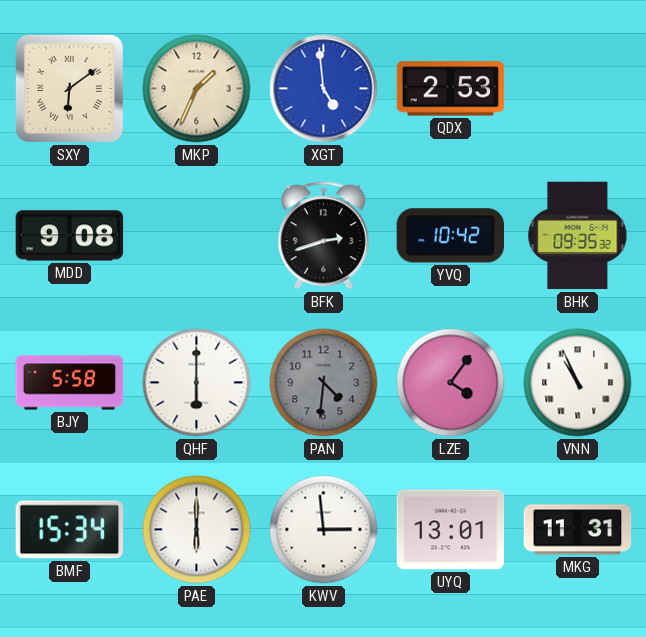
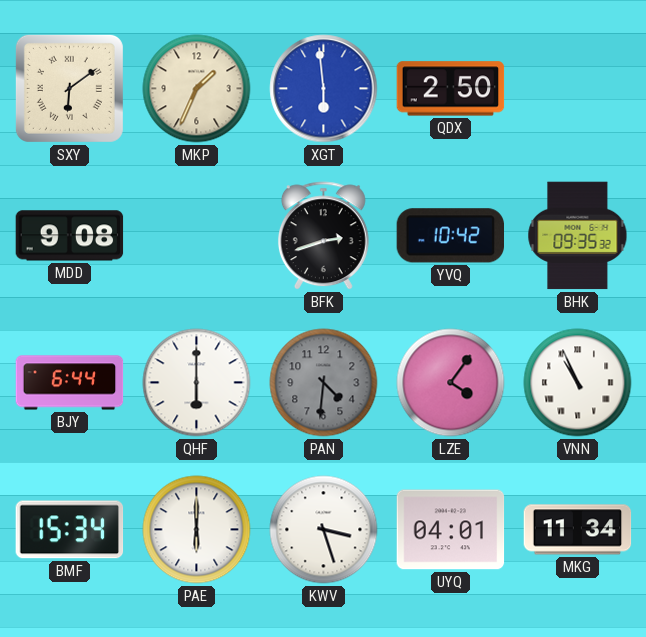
XGT: 4:59 -> 5:59 (324, 89)
QDX: 2:53 -> 2:50 (451, 89)
BJY: 5:58 -> 6:44 (70, 383)
KWV: 2:59 -> 3:27 (324, 530)
UYQ: 13:01 -> 04:01 (451, 530)
MKG: 11:31 -> 11:34 (578, 530)
